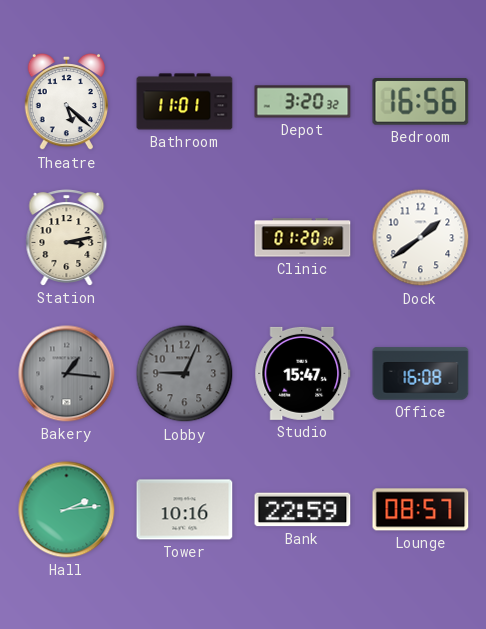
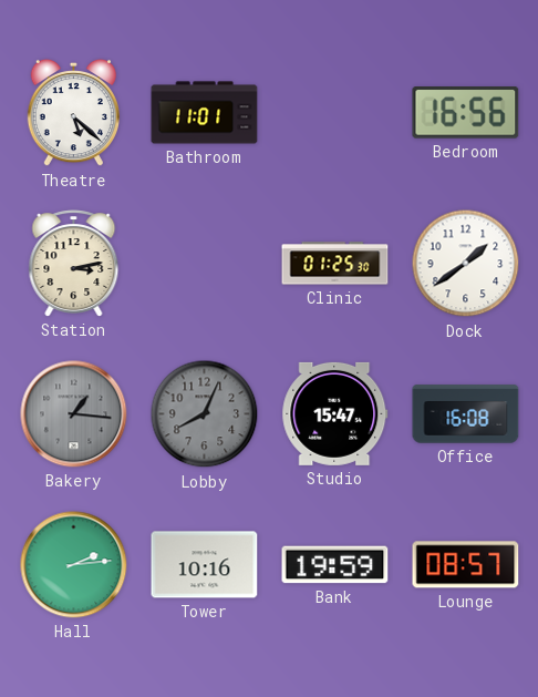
Depot: 3:20 -> none (303, 102)
Clinic: 01:20 -> 01:25 (335, 264)
Lobby: 9:04 -> 8:04 (205, 414)
Bank: 22:59 -> 19:59 (335, 565)
